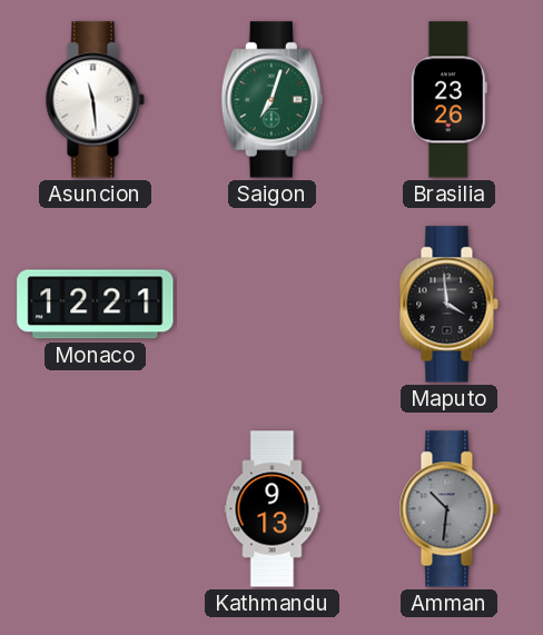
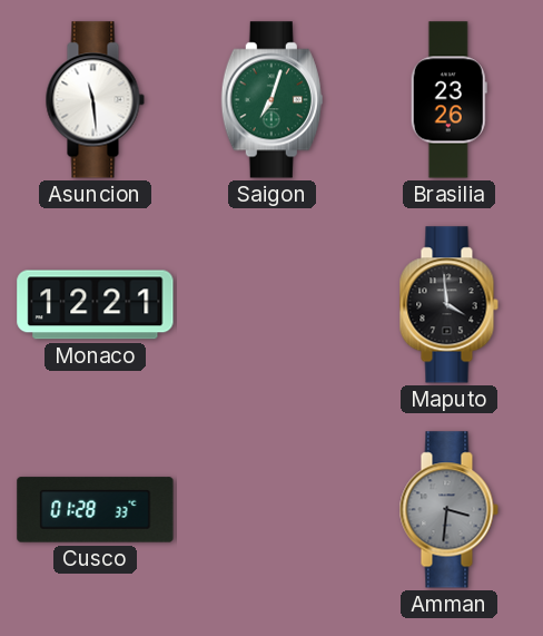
Cusco: none -> 01:28 (96, 510)
Kathmandu: 9:13 -> none (273, 509)
Amman: 10:31 -> 3:31 (448, 510)
